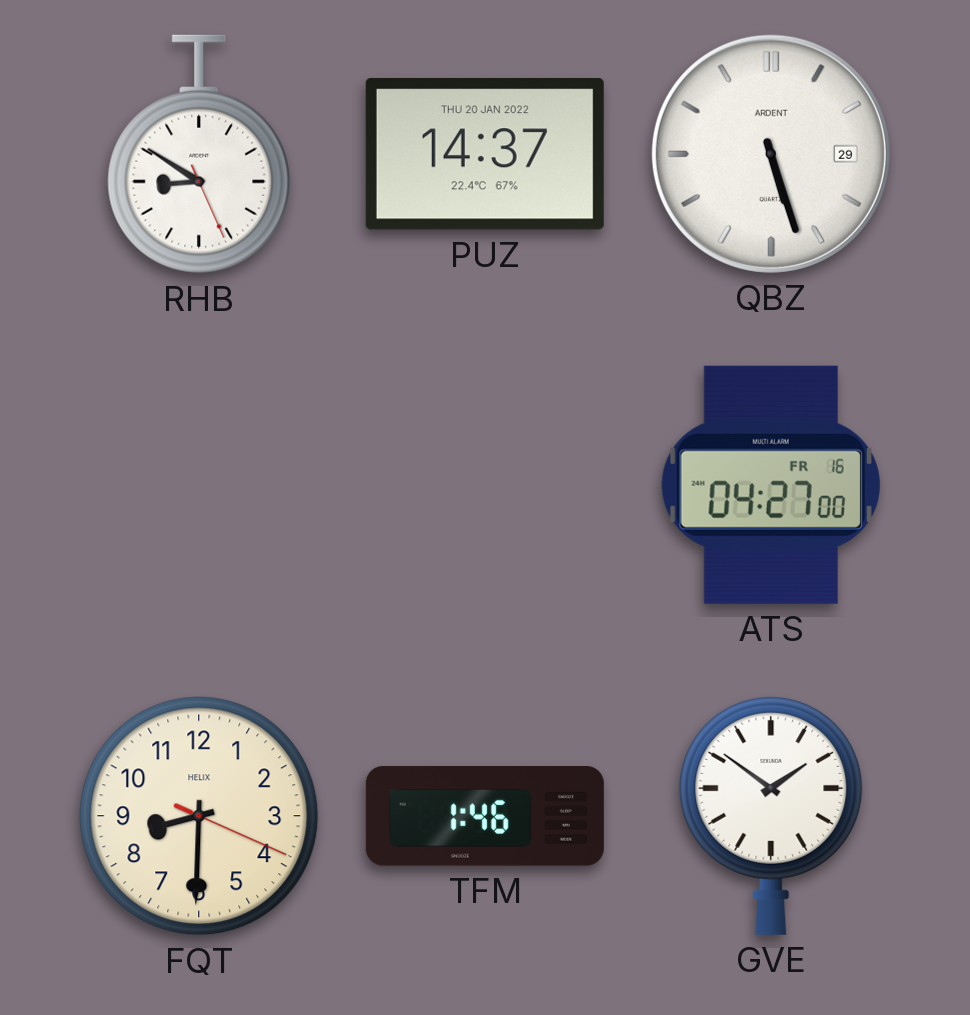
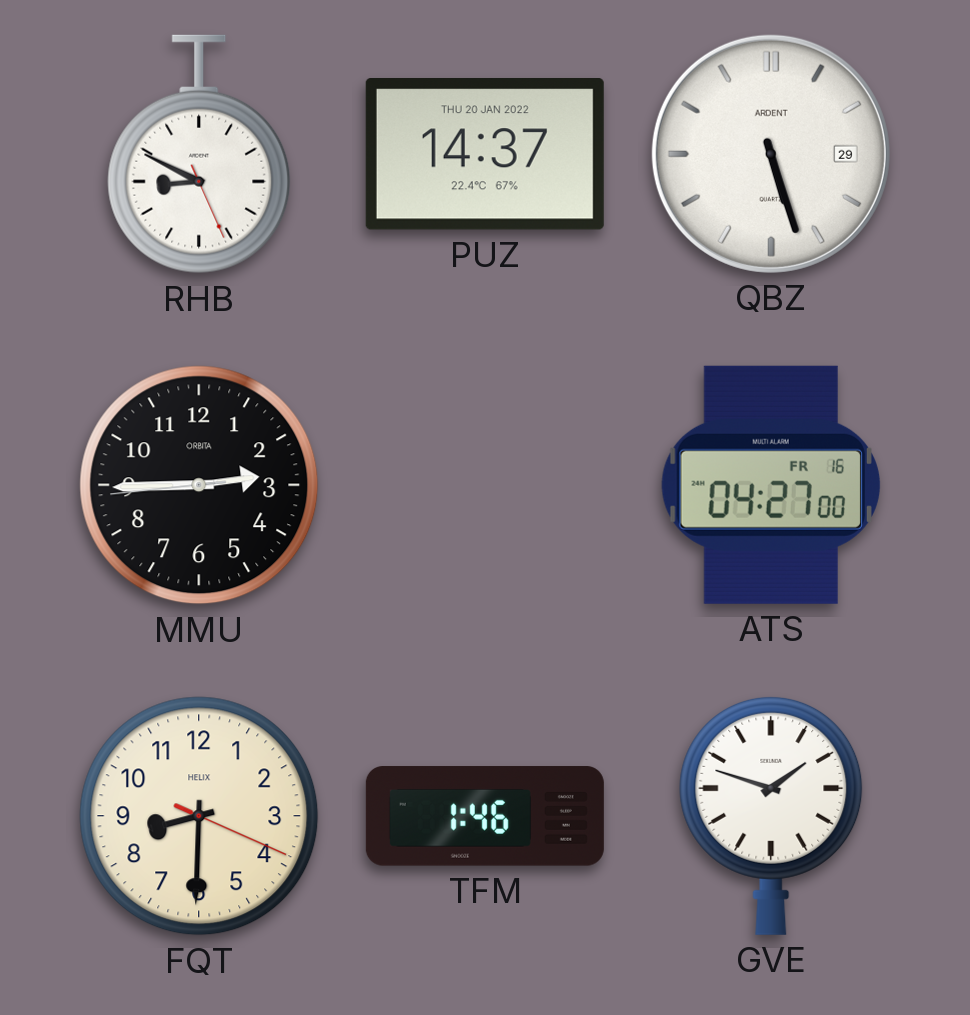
RHB: 8:50 -> 8:49 (199, 154)
MMU: none -> 2:44 (199, 485)
GVE: 1:51 -> 1:48 (771, 815)
